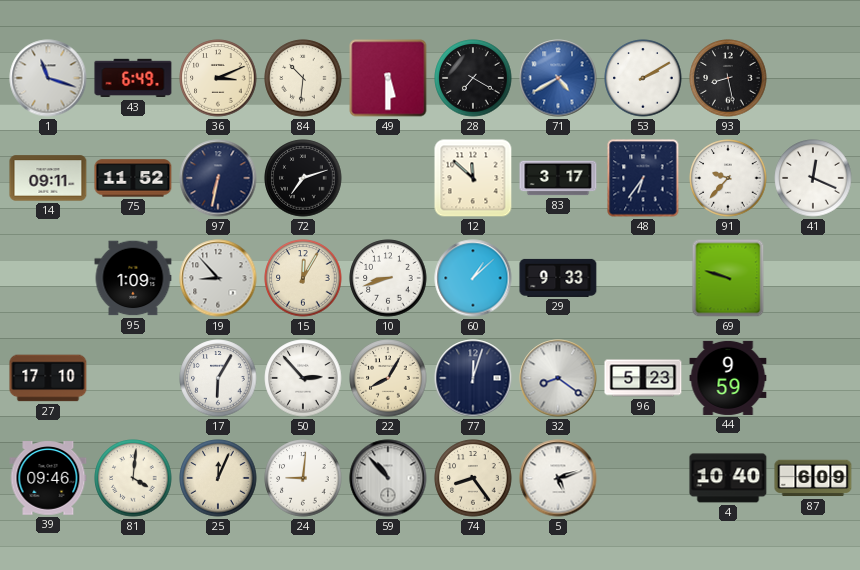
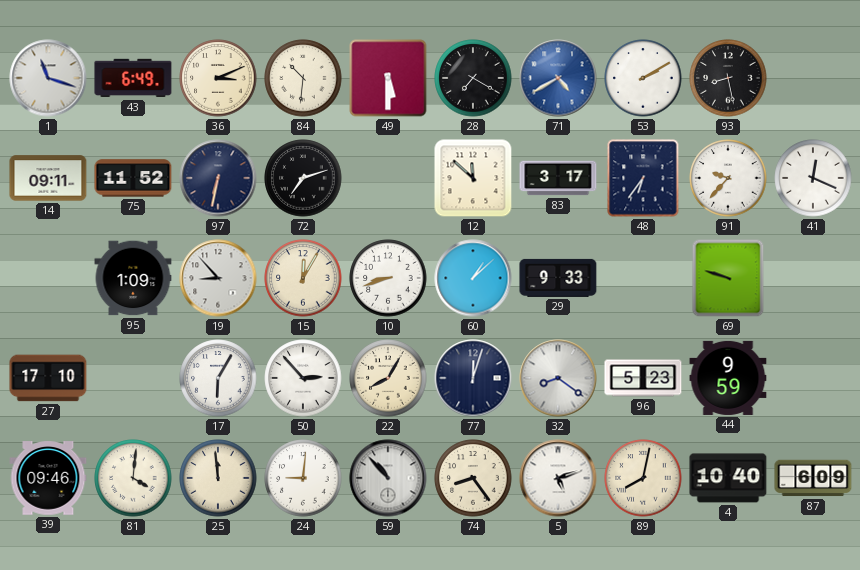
25: 12:04 -> 11:59 (218, 478)
89: none -> 8:02 (643, 478)
